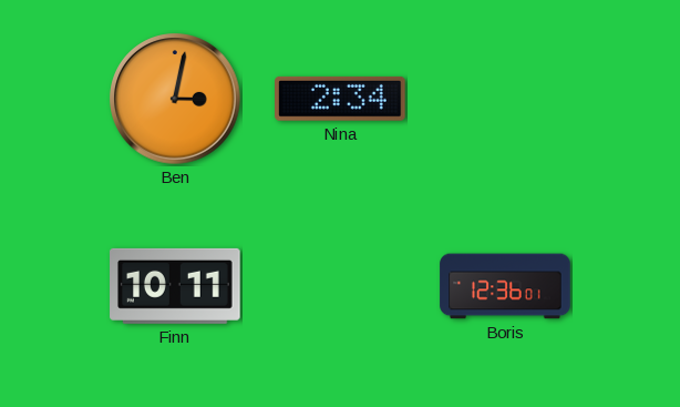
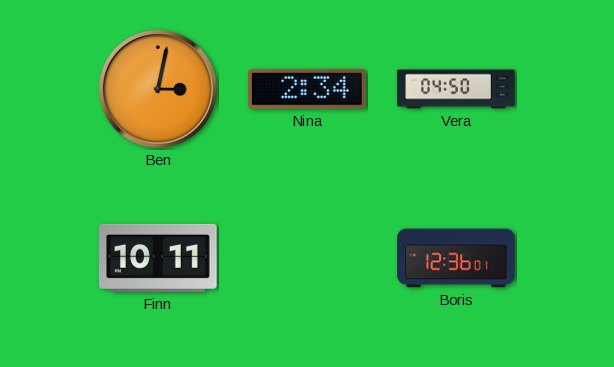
Vera: none -> 04:50 (456, 89)
